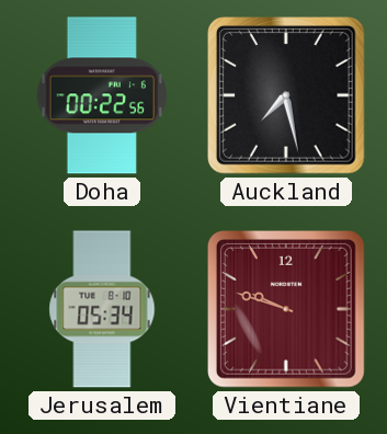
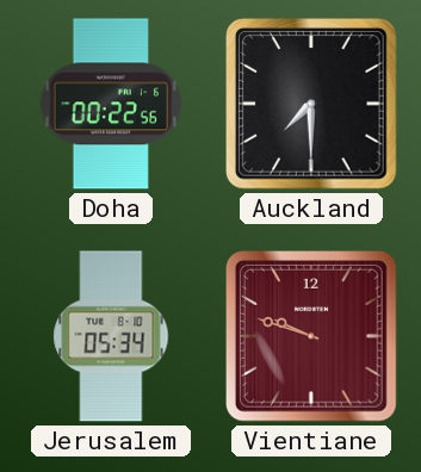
Auckland: 7:28 -> 7:30 (312, 105)
